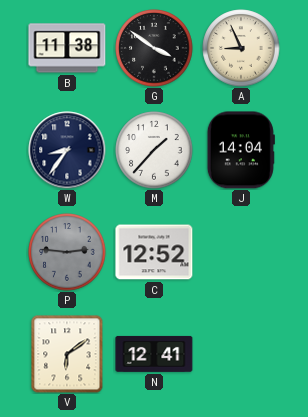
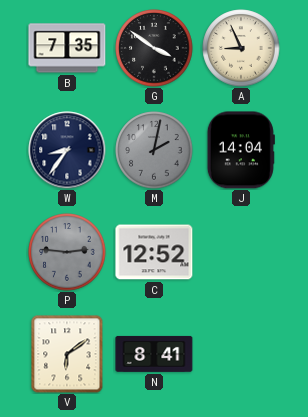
B: 11:38 -> 7:35 (67, 48)
M: 1:37 -> 2:02 (154, 150)
M dial: white -> grey (154, 150)
N: 12:41 -> 8:41 (154, 354)
